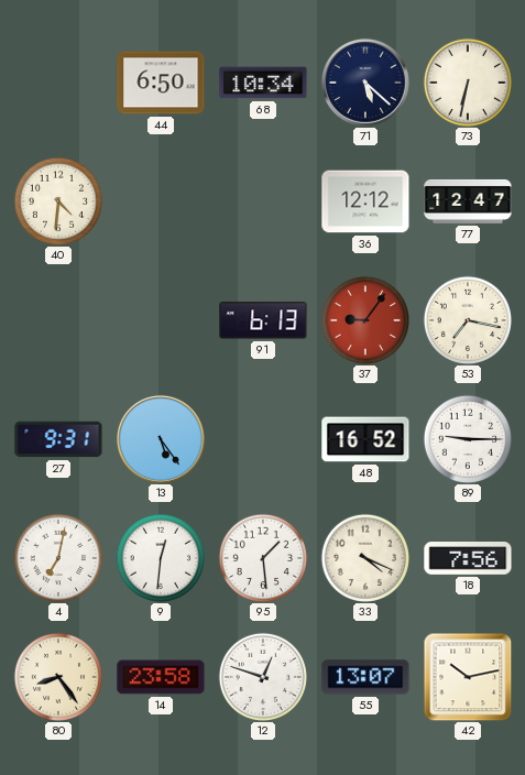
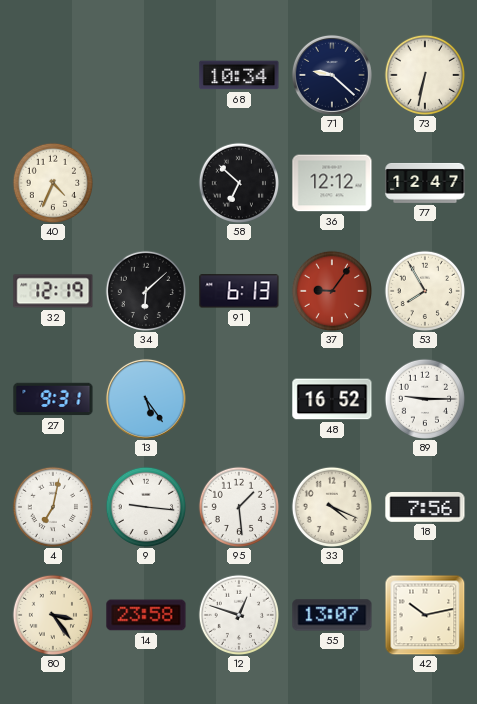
44: 6:50 -> none (161, 83)
71: 5:22 -> 9:22 (332, 75)
40: 4:31 -> 4:34 (52, 182)
58: none -> 6:52 (238, 182)
32: none -> 12:19 (53, 291)
34: none -> 6:08 (145, 290)
53: 7:17 -> 7:55 (424, 290)
9: 12:31 -> 9:16 (145, 506)
80: 8:24 -> 3:24 (52, 614)
